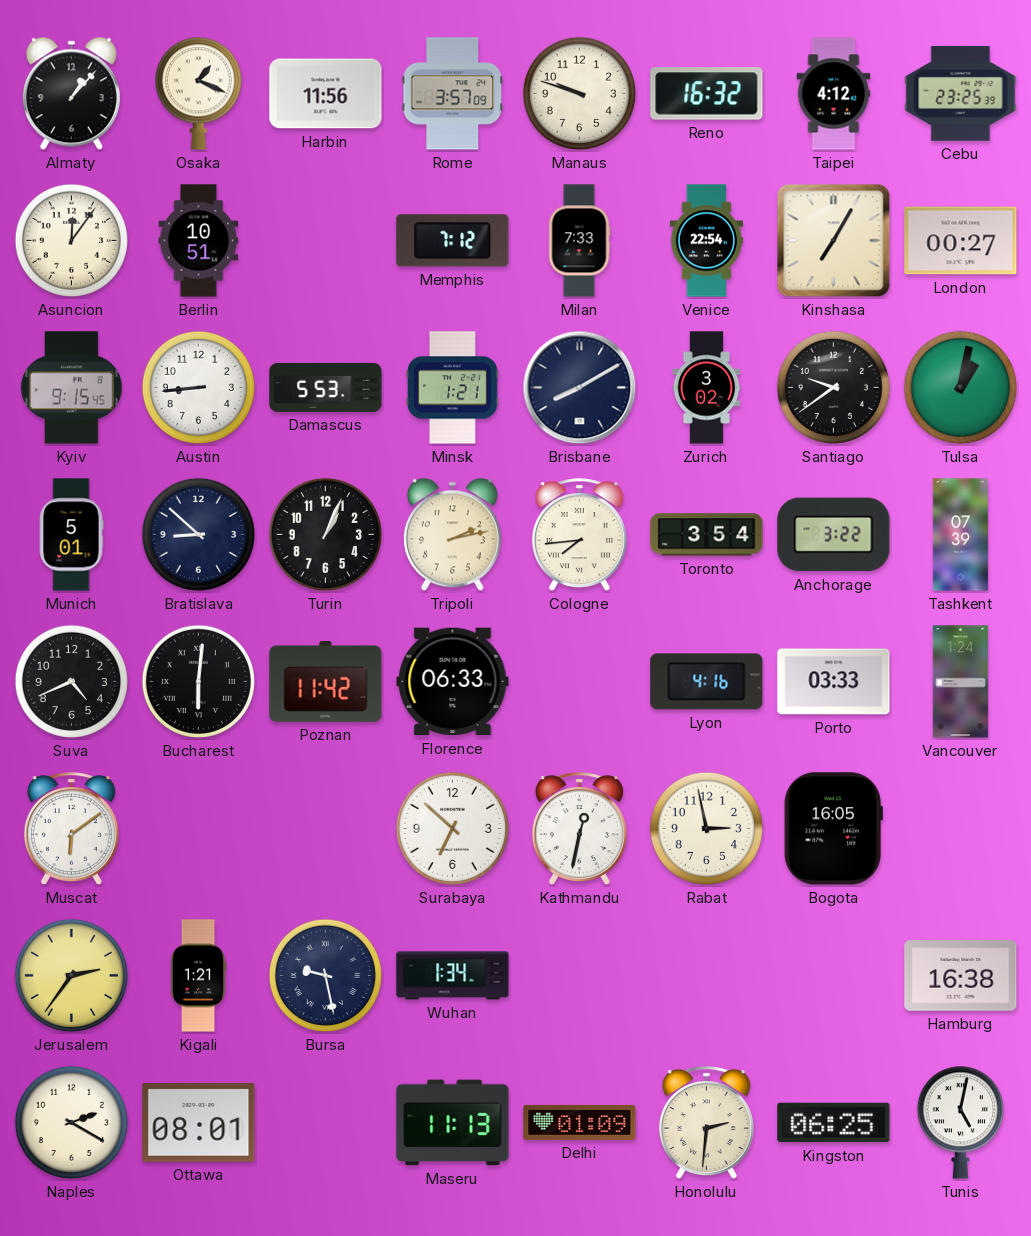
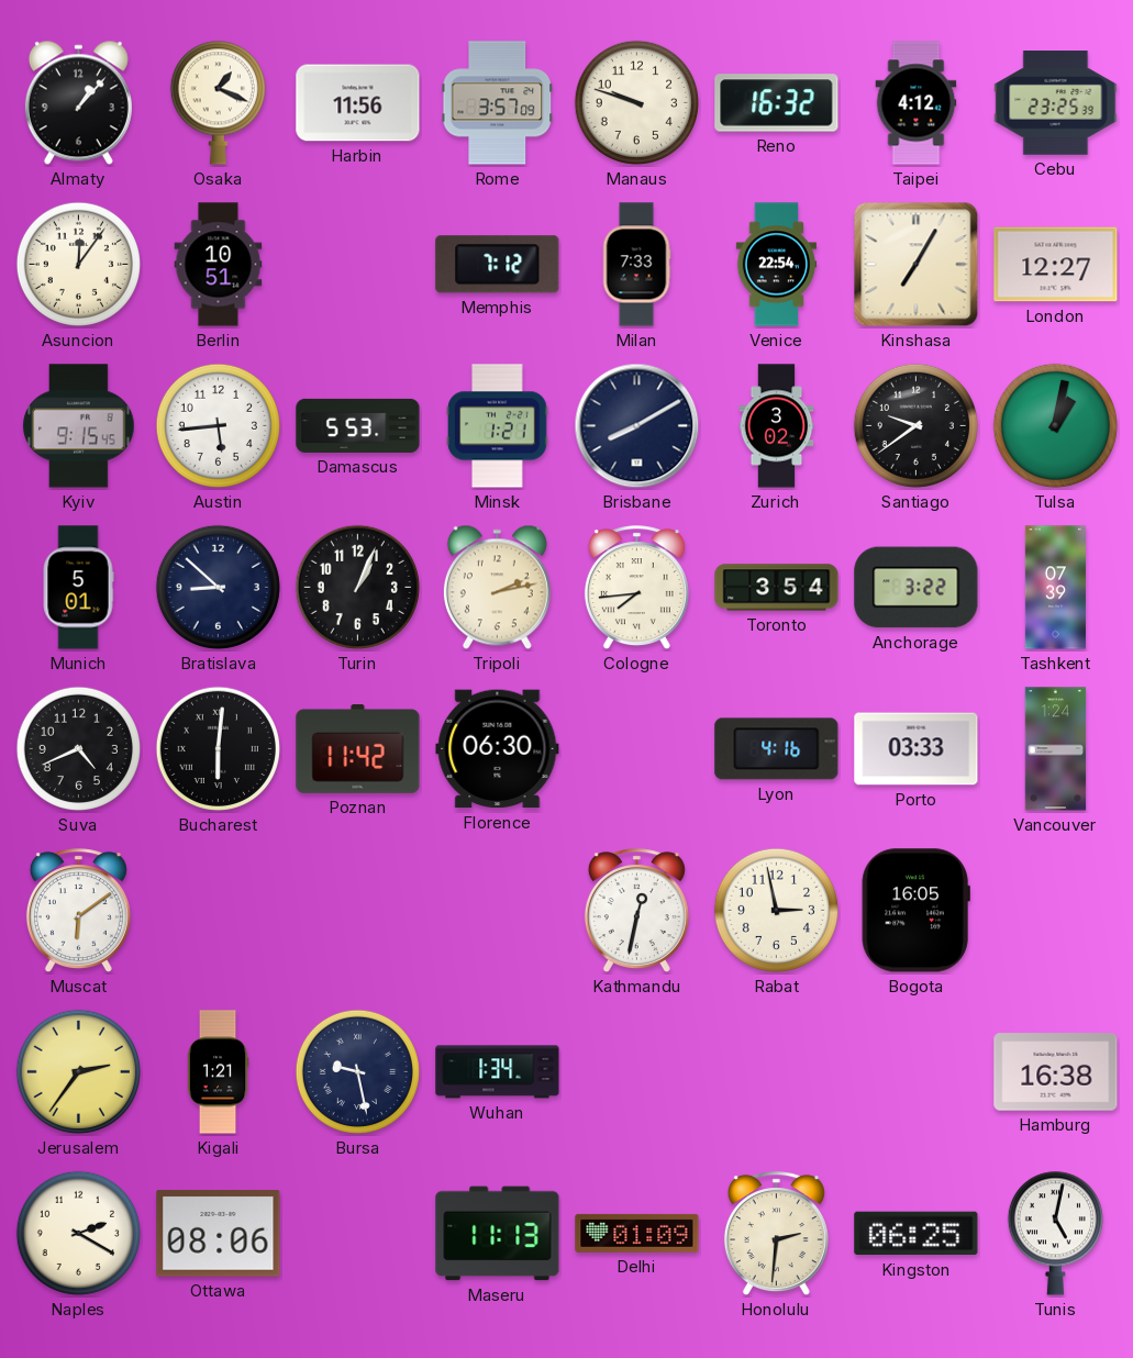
London: 00:27 -> 12:27 (1056, 265)
Austin: 8:44 -> 5:44 (218, 425)
Florence: 06:33 -> 06:30 (498, 749)
Surabaya: 6:52 -> none (452, 828)
Ottawa: 08:01 -> 08:06 (219, 1234)
